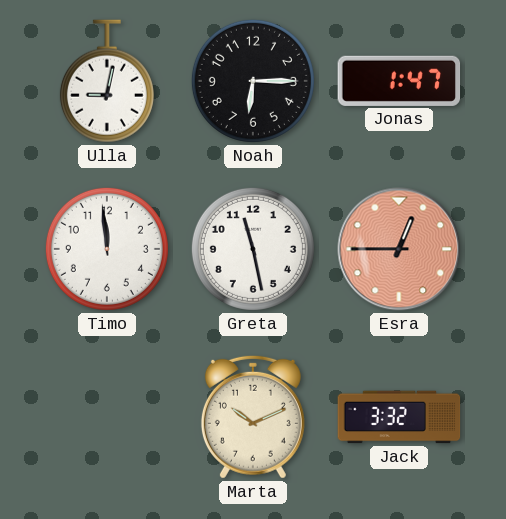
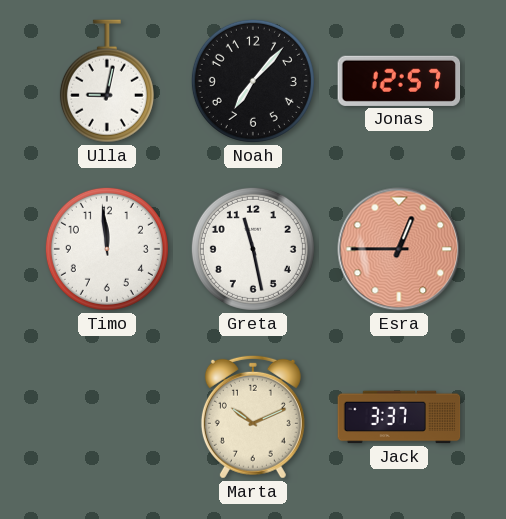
Noah: 6:15 -> 7:07 (253, 81)
Jonas: 1:47 -> 12:57 (399, 81)
Jack: 3:32 -> 3:37 (399, 417)
